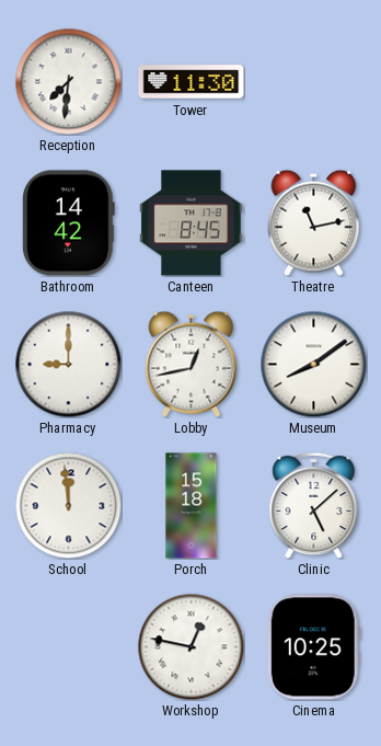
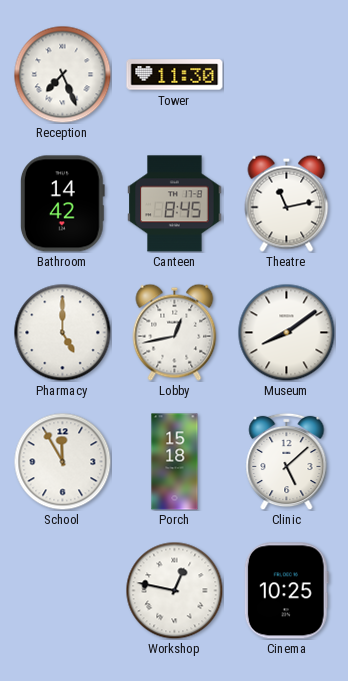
Reception: 7:31 -> 7:26 (62, 74)
Pharmacy: 9:00 -> 5:00 (62, 332)
School: 11:59 -> 11:55 (62, 461)
